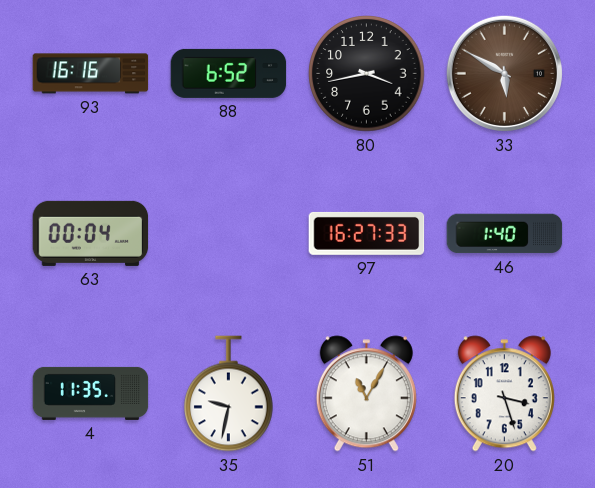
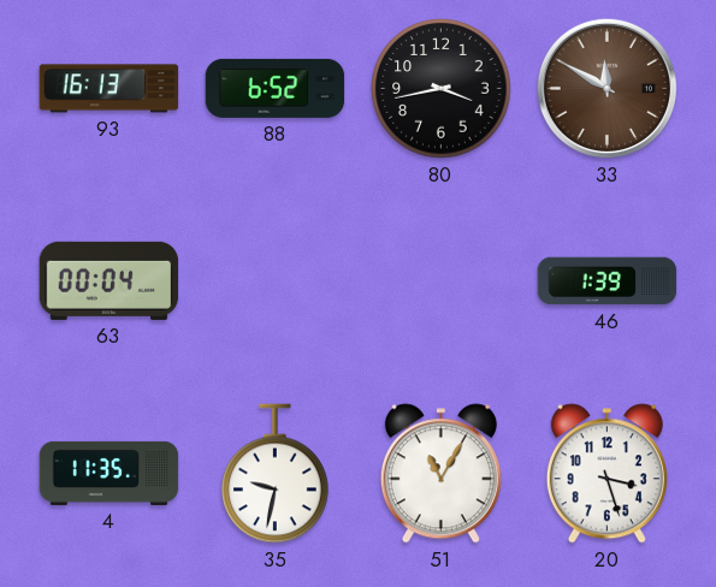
93: 16:16 -> 16:13 (110, 89)
33: 5:50 -> 11:50 (606, 88)
97: 16:27 -> none (367, 233)
46: 1:40 -> 1:39 (608, 281)
